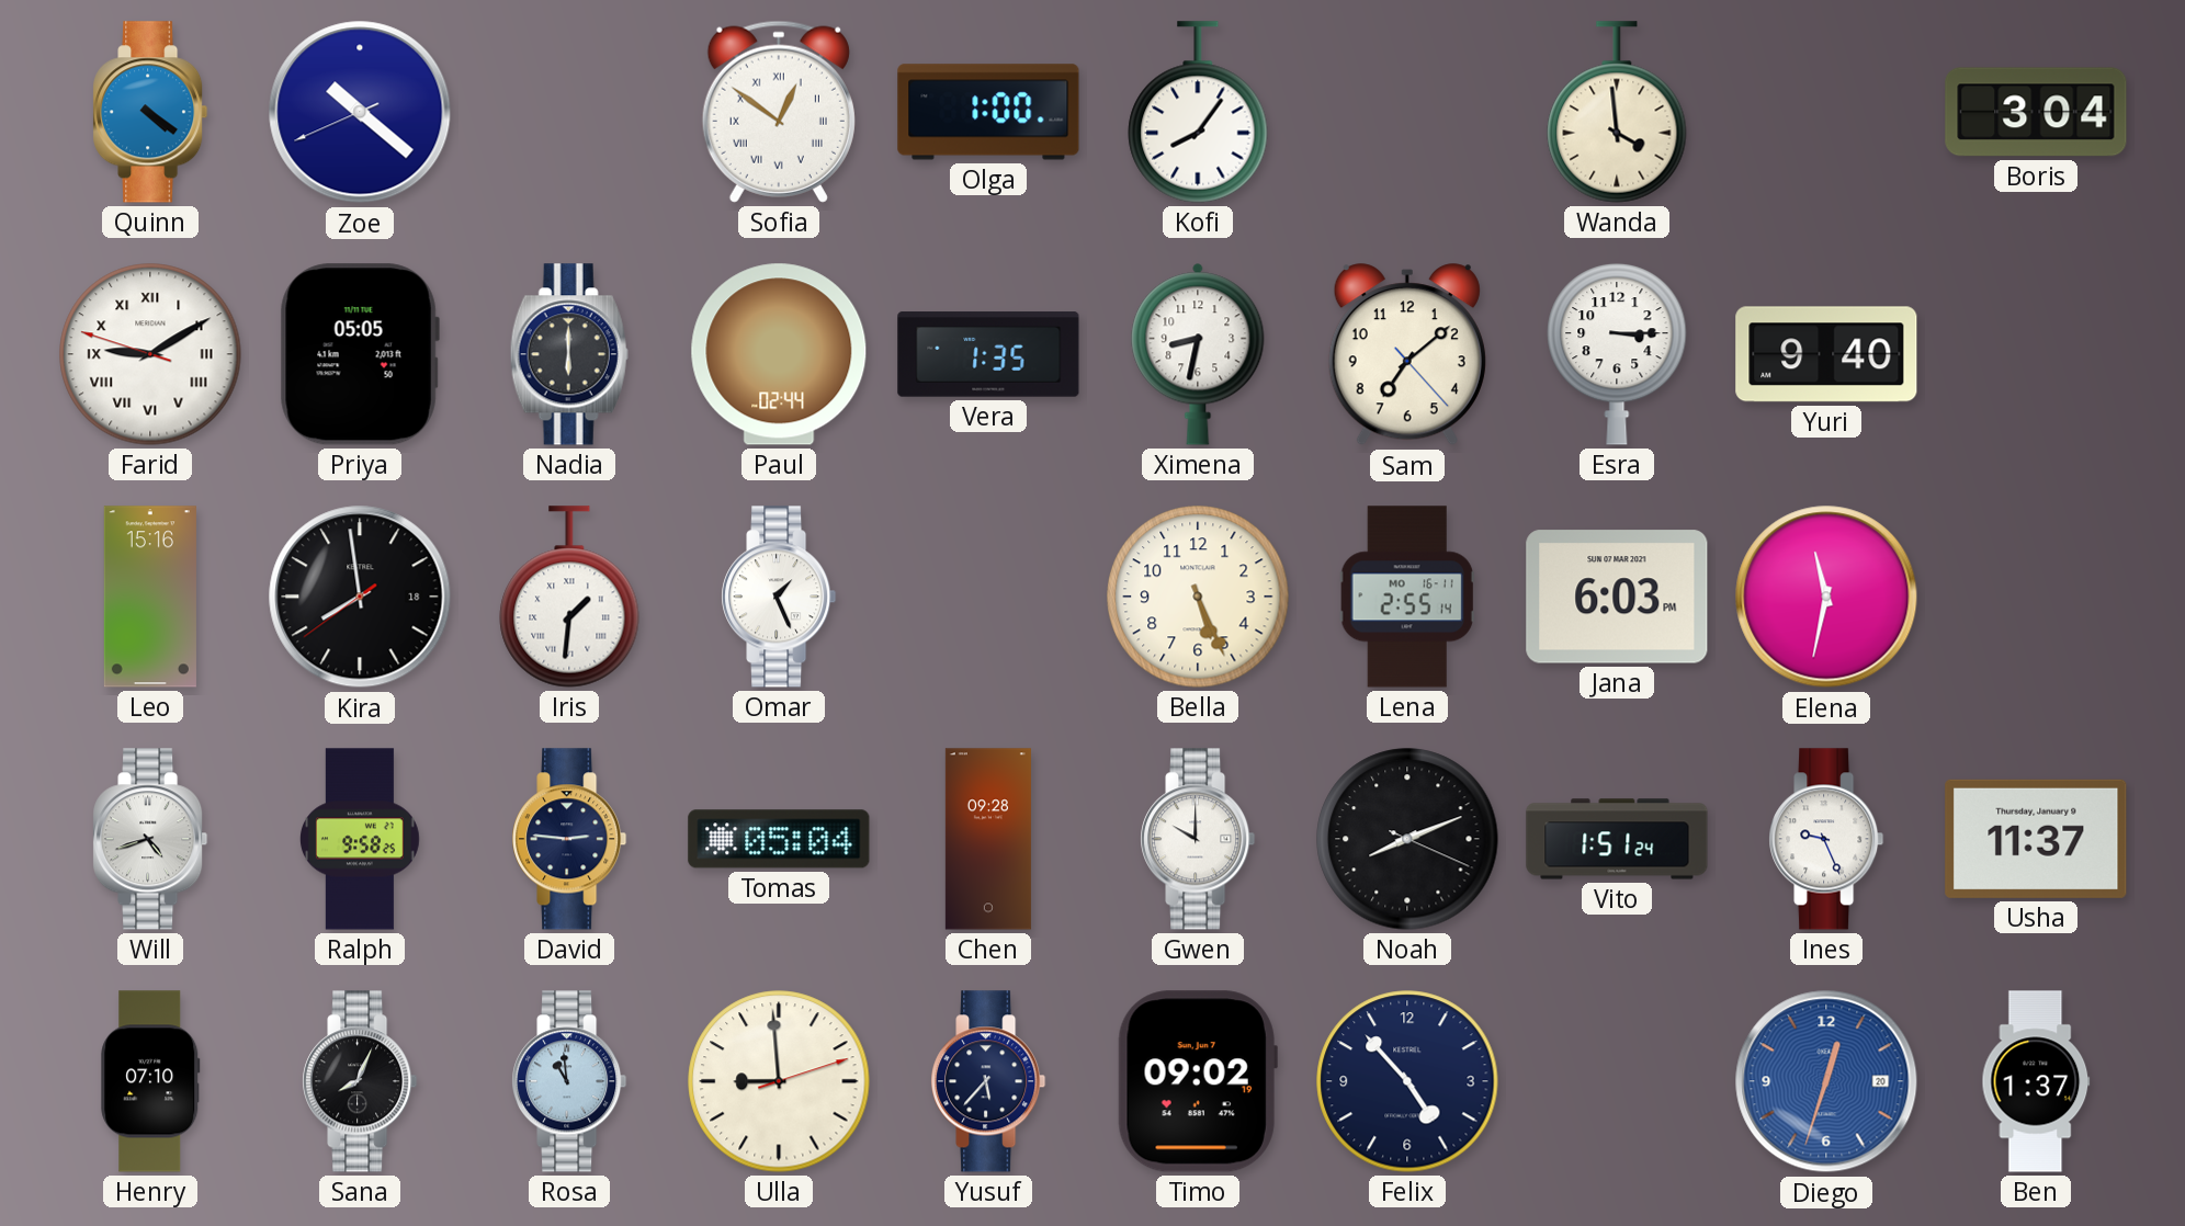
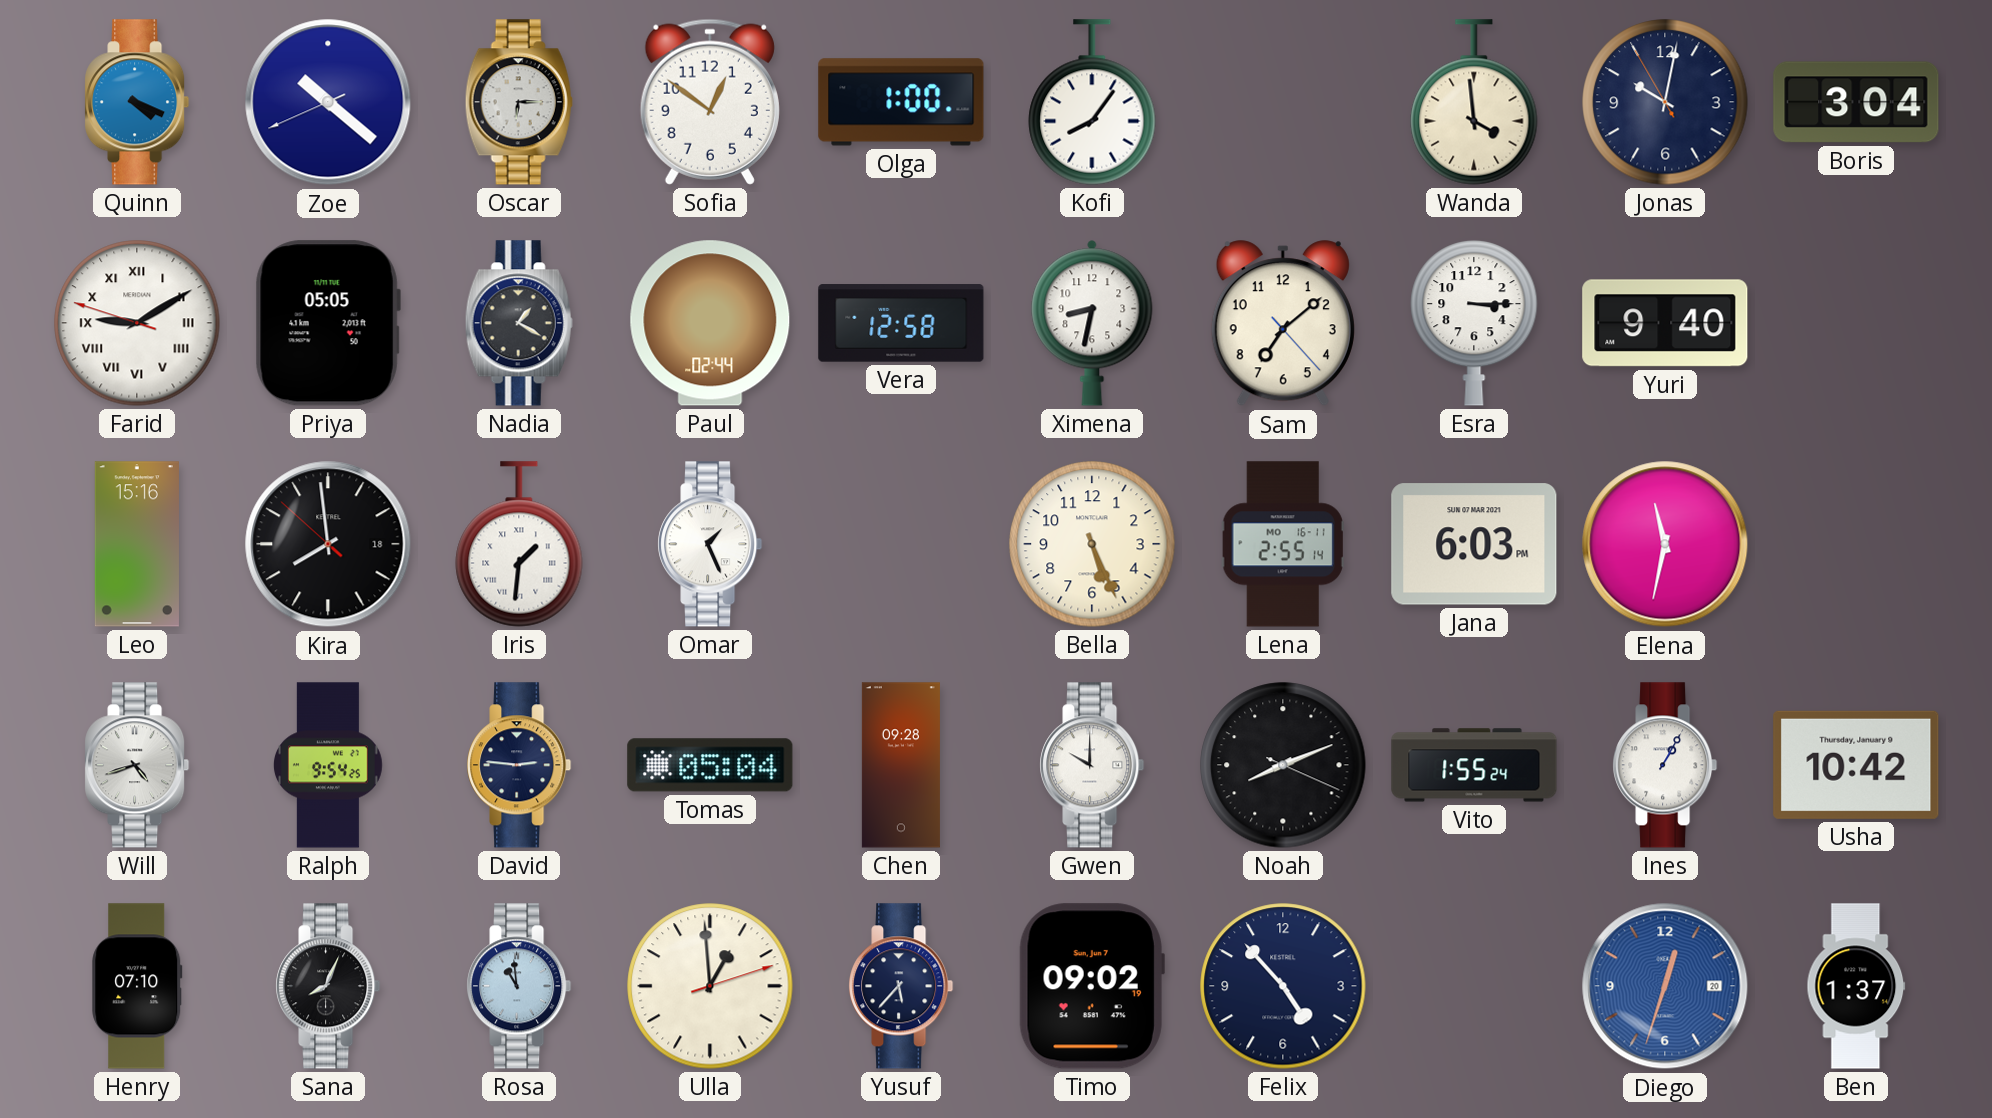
Quinn: 4:21 -> 4:19 (137, 102)
Oscar: none -> 6:15 (519, 102)
Sofia numerals: Roman -> Arabic (710, 102)
Jonas: none -> 10:01 (1665, 102)
Nadia: 6:00 -> 1:20 (519, 323)
Vera: 1:35 -> 12:58 (901, 323)
Kira: 7:58:39 -> 7:58:52 (328, 544)
Ralph: 9:58 -> 9:54 (328, 765)
Vito: 1:51 -> 1:55 (1474, 765)
Ines: 9:26 -> 1:05 (1665, 765)
Usha: 11:37 -> 10:42 (1856, 765)
Ulla: 8:59 -> 12:59 (710, 986)
